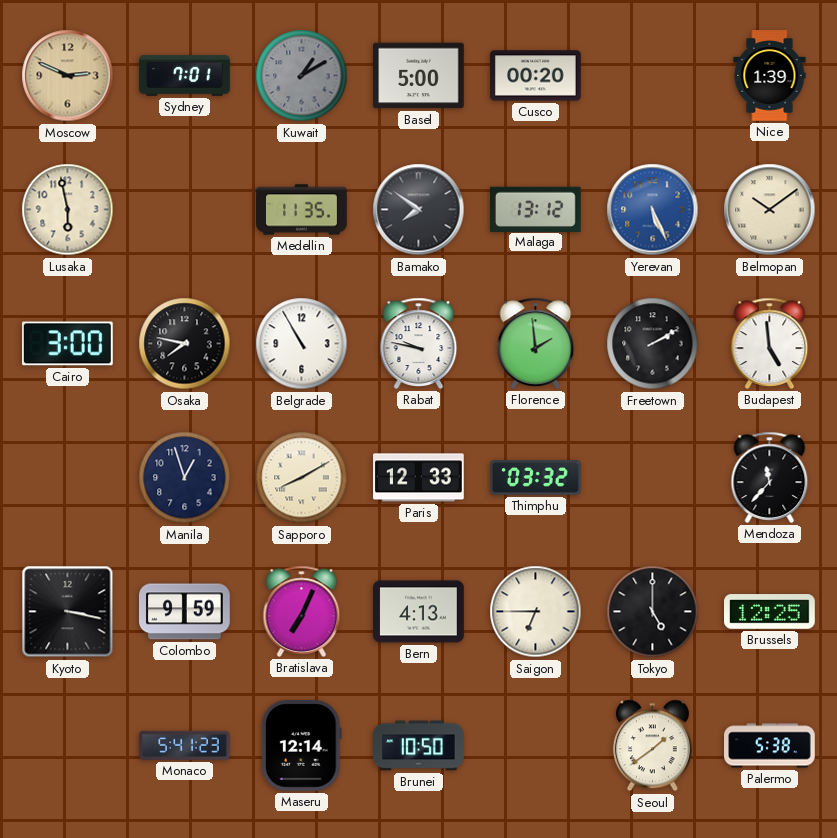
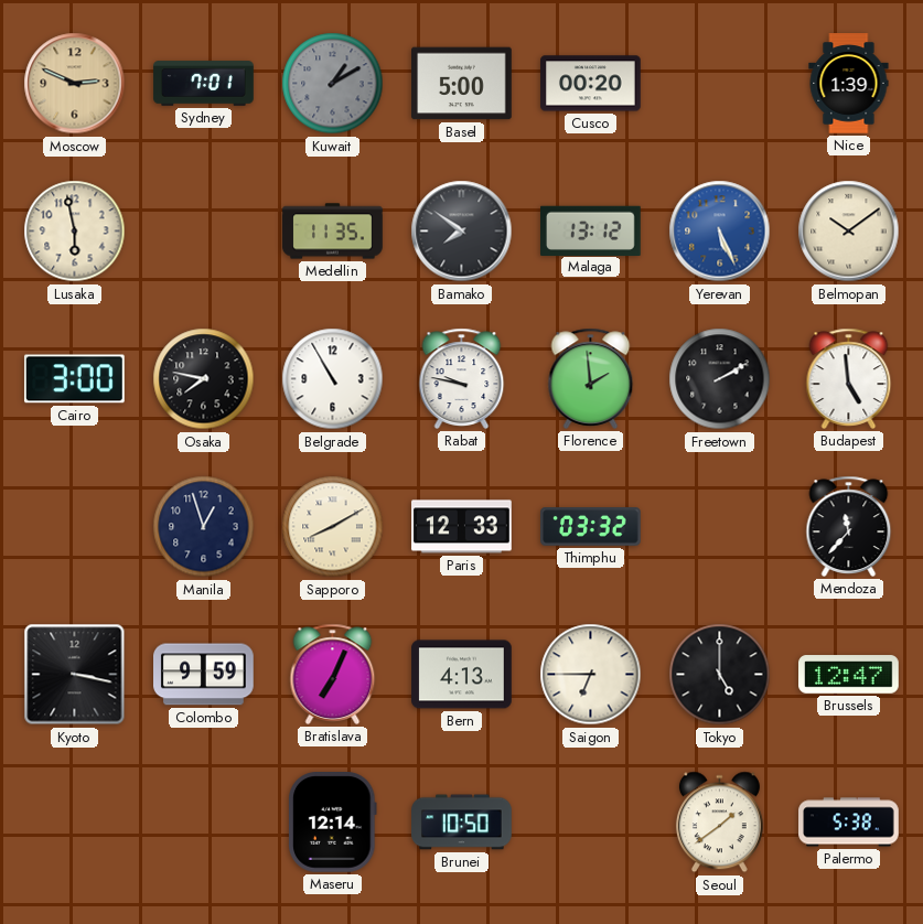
Brussels: 12:25 -> 12:47 (849, 675)
Monaco: 5:41 -> none (185, 745)
